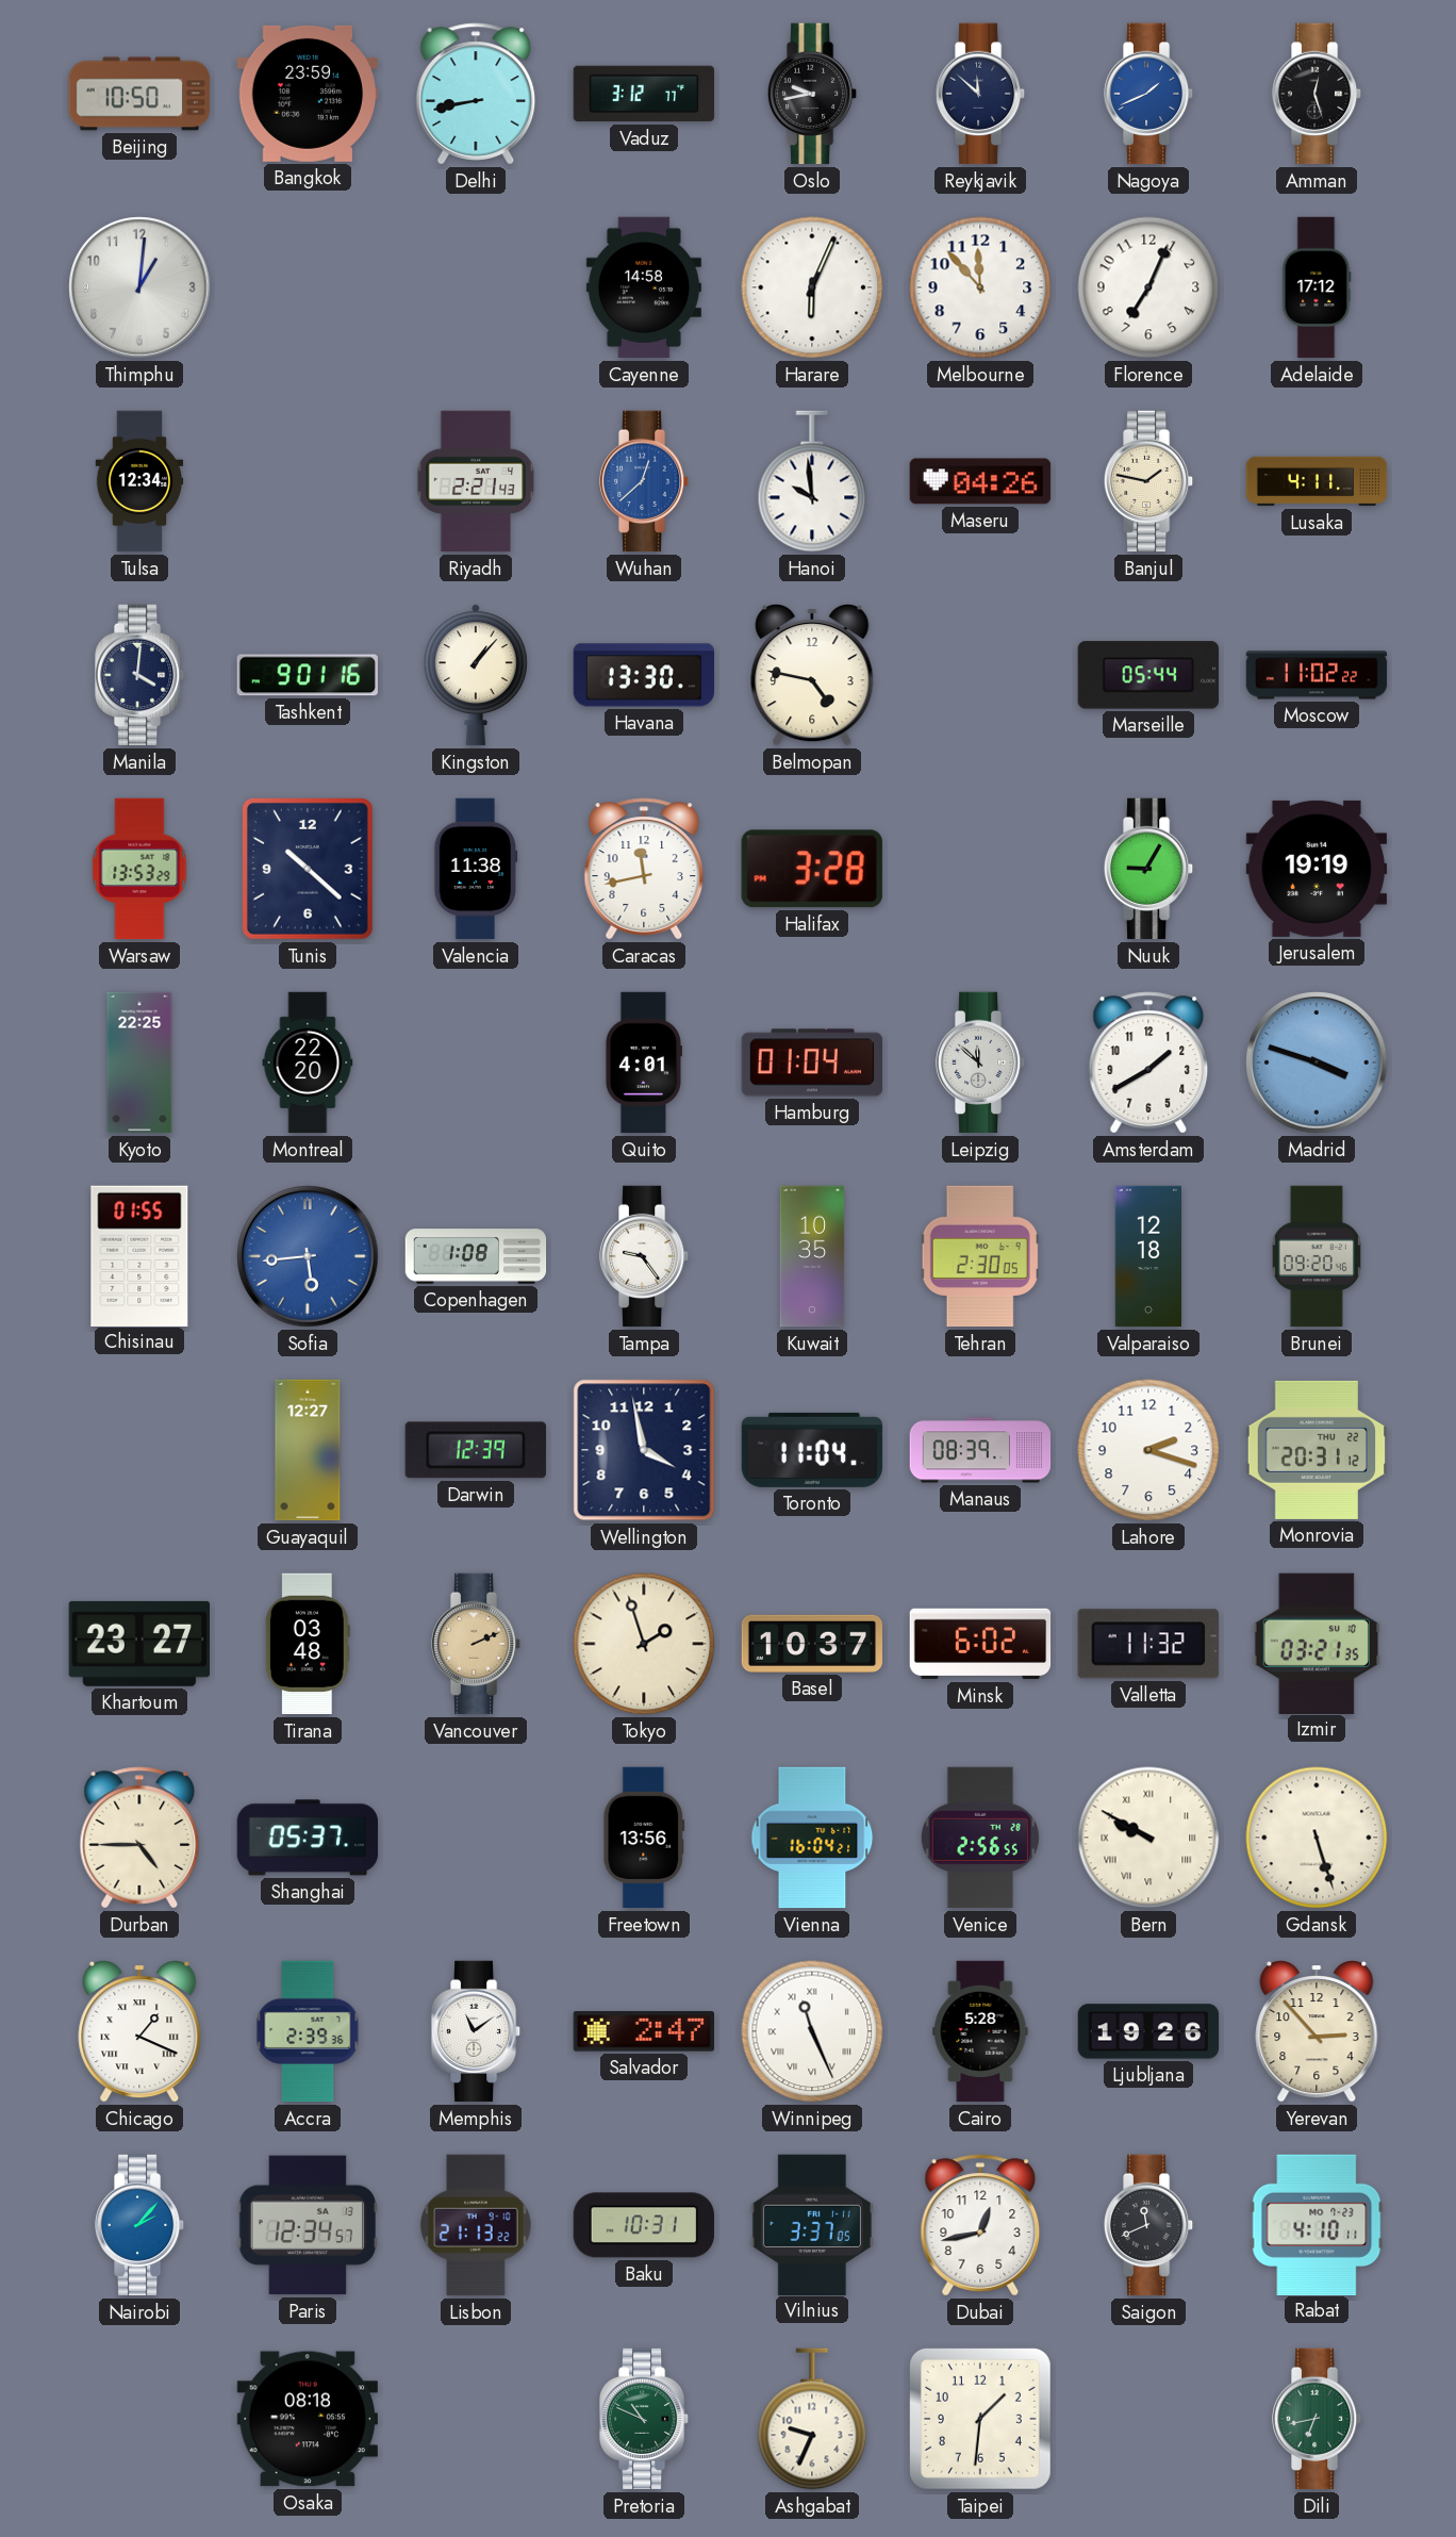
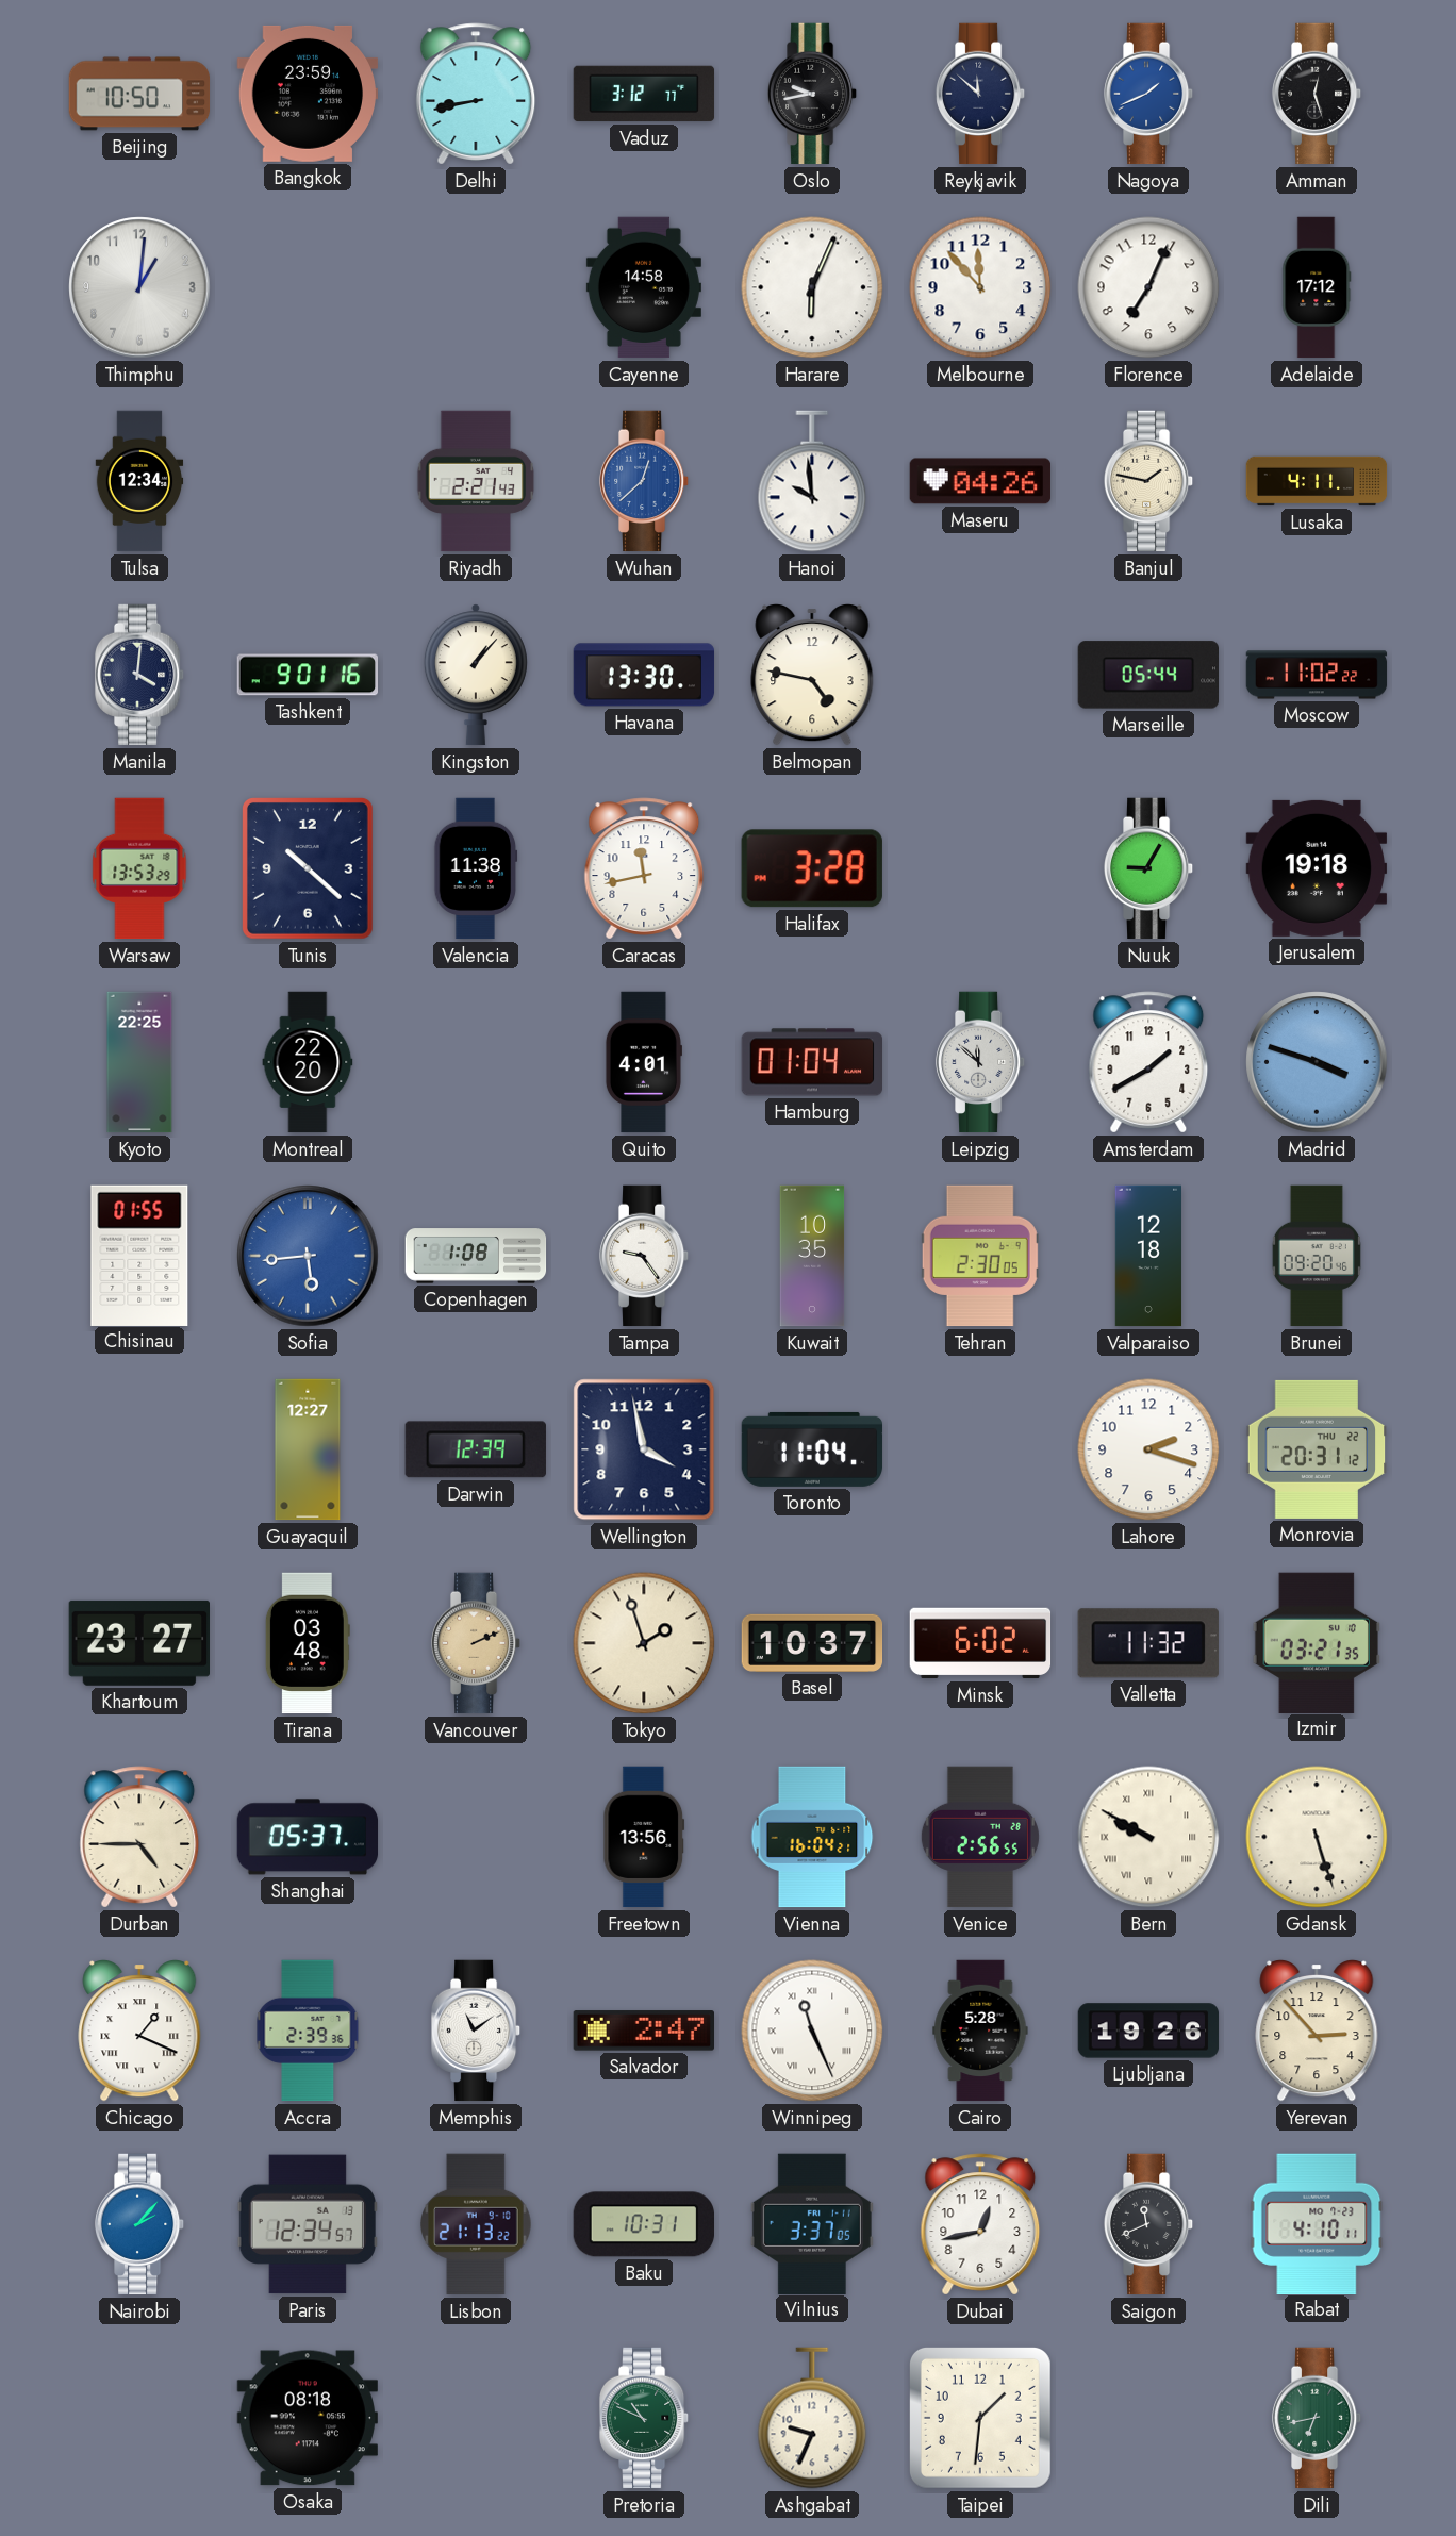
Jerusalem: 19:19 -> 19:18 (1317, 868)
Manaus: 08:39 -> none (980, 1450)
